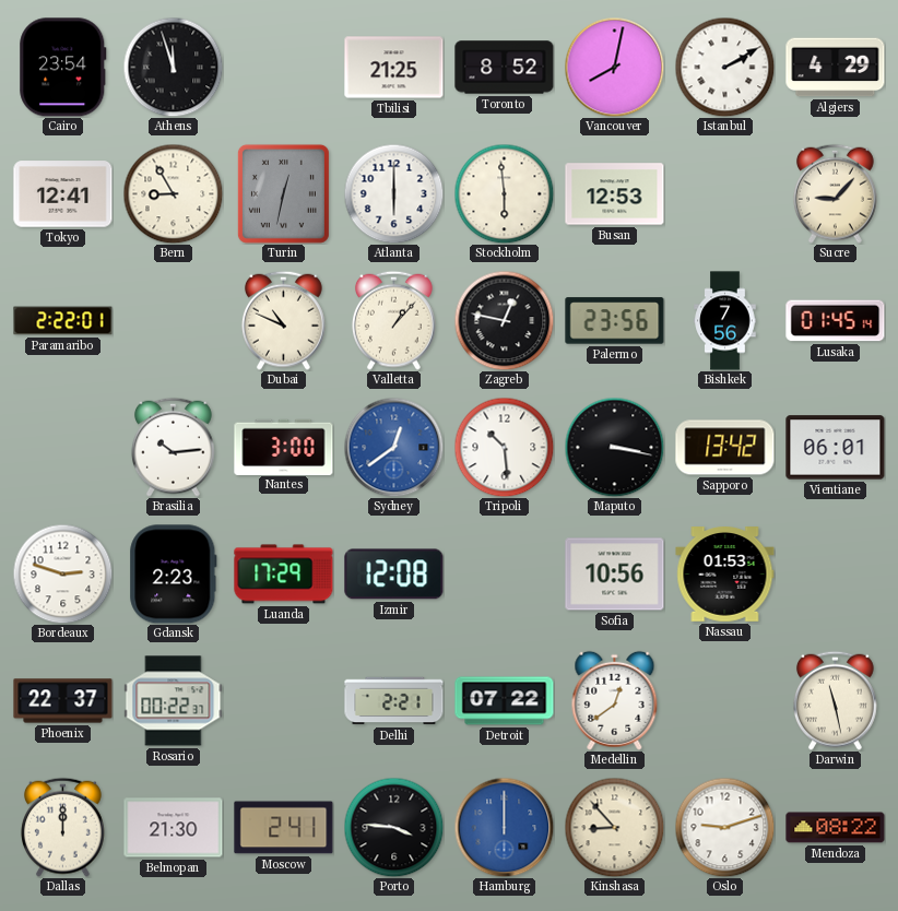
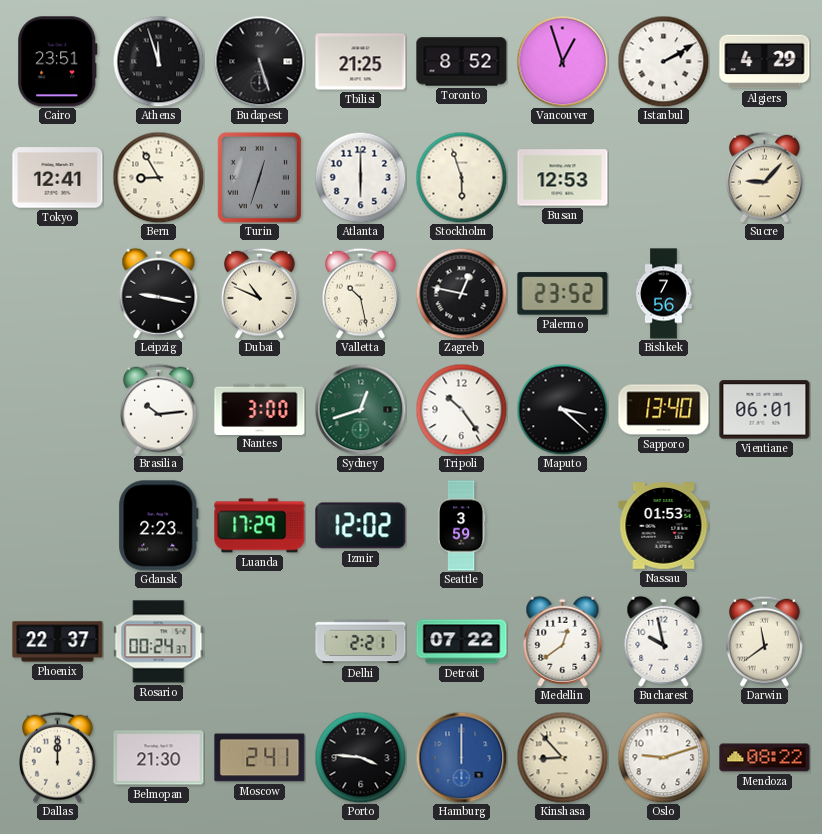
Cairo: 23:54 -> 23:51 (58, 62)
Budapest: none -> 5:27 (259, 61)
Vancouver: 8:02 -> 12:57 (562, 61)
Turin: 12:32 -> 12:33 (259, 177)
Stockholm: 5:59 -> 5:57 (461, 177)
Paramaribo: 2:22 -> none (63, 321)
Leipzig: none -> 9:17 (159, 293)
Valletta: 1:07 -> 10:28 (360, 293)
Palermo: 23:56 -> 23:52 (563, 294)
Lusaka: 01:45 -> none (836, 321)
Sydney: 12:39 -> 12:42 (360, 409)
Sydney dial: blue -> green (360, 409)
Tripoli: 10:29 -> 10:24 (461, 409)
Maputo: 3:17 -> 3:22 (562, 409)
Sapporo: 13:42 -> 13:40 (664, 410)
Bordeaux: 2:48 -> none (62, 573)
Izmir: 12:08 -> 12:02 (361, 526)
Seattle: none -> 3:59 (461, 526)
Sofia: 10:56 -> none (615, 575)
Rosario: 00:22 -> 00:24 (159, 642)
Bucharest: none -> 9:58 (664, 641)
Darwin: 11:28 -> 11:39 (764, 641)
